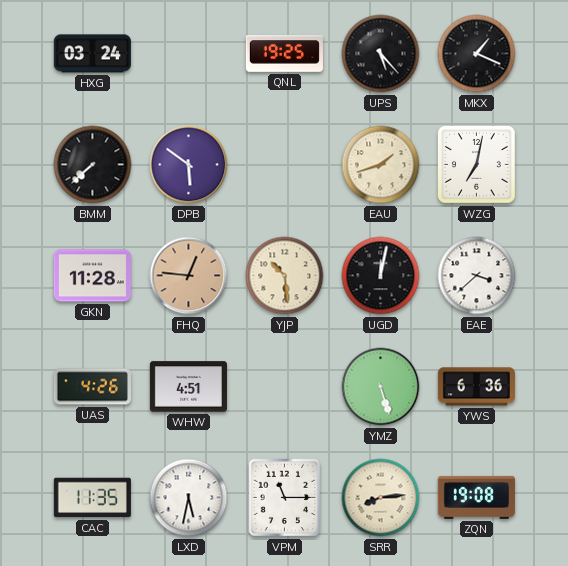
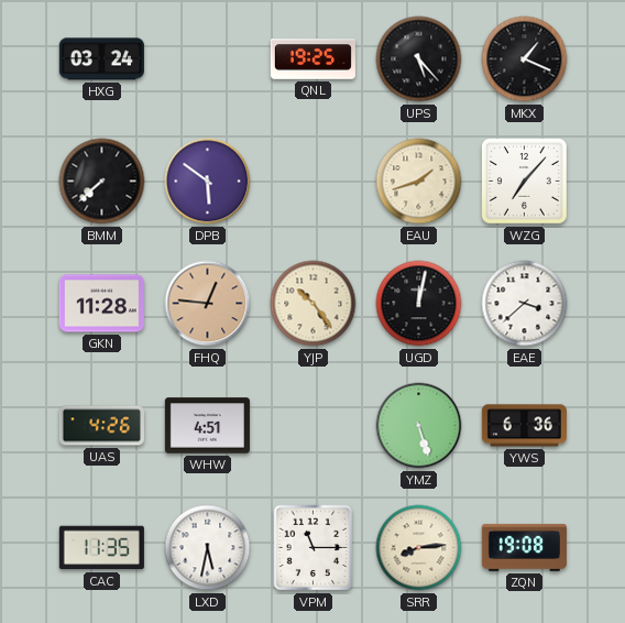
WZG: 7:02 -> 7:07 (525, 182)
YJP: 10:29 -> 10:24 (314, 304)
